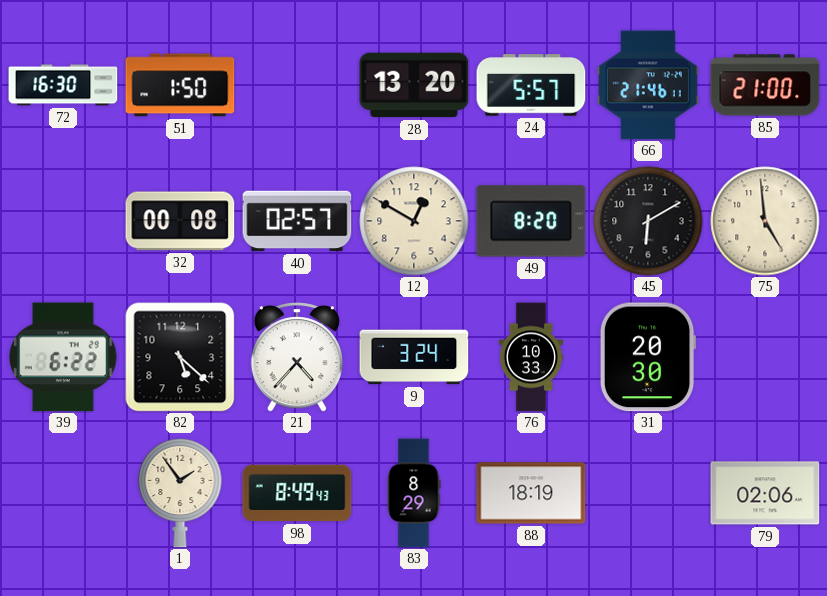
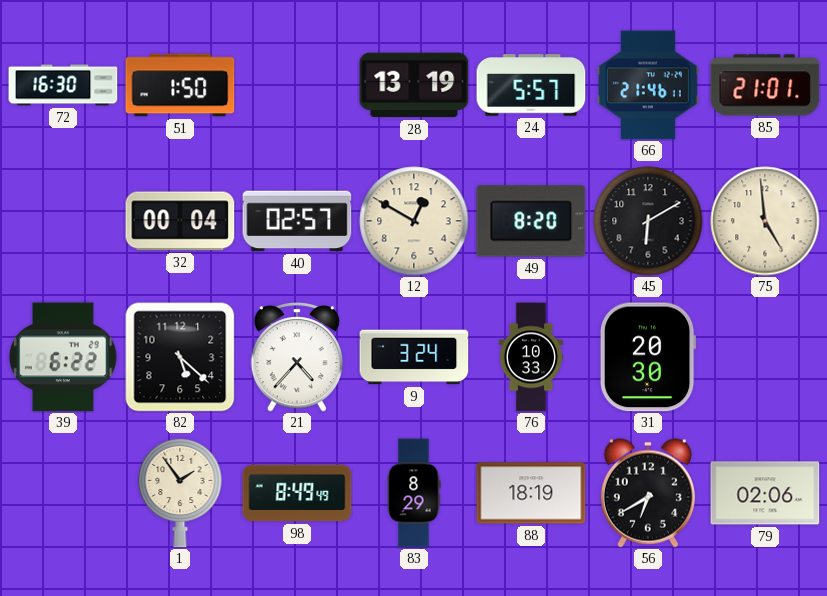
28: 13:20 -> 13:19 (414, 85)
85: 21:00 -> 21:01 (765, 85)
32: 00:08 -> 00:04 (180, 221)
98: 8:49:43 -> 8:49:49 (297, 493)
56: none -> 6:40 (648, 493)
